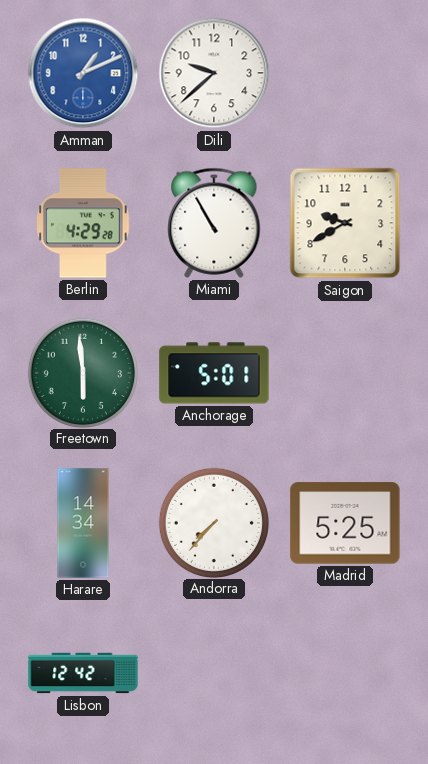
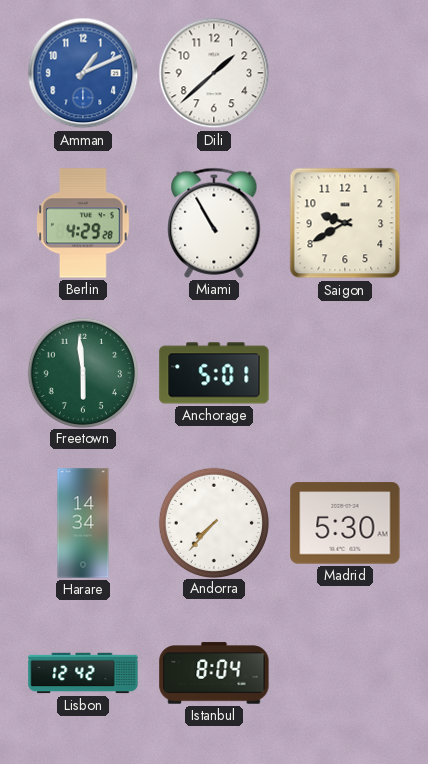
Dili: 9:38 -> 1:38 (214, 73)
Madrid: 5:25 -> 5:30 (345, 523)
Istanbul: none -> 8:04 (214, 673)
